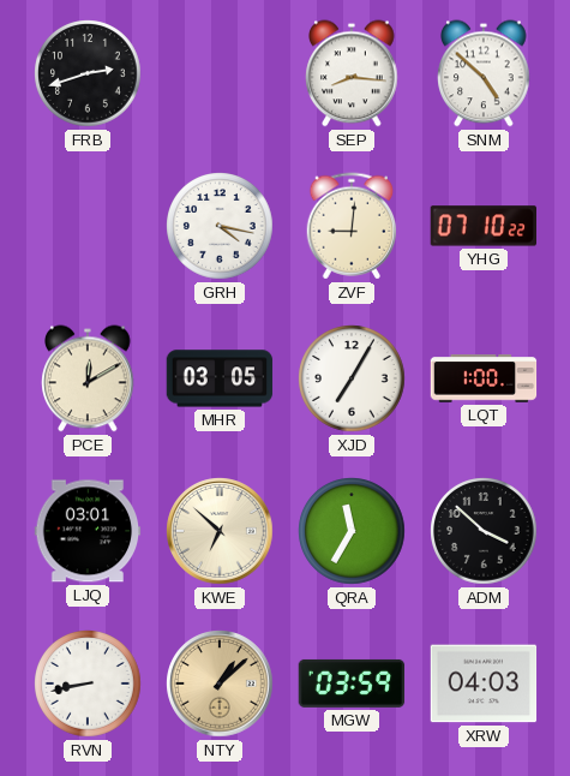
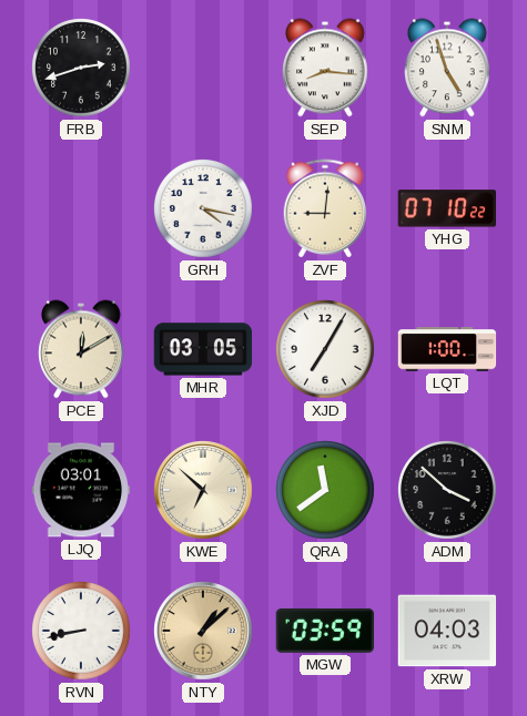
SNM: 4:52 -> 4:57 (447, 68)
QRA: 11:35 -> 11:39 (325, 490)
